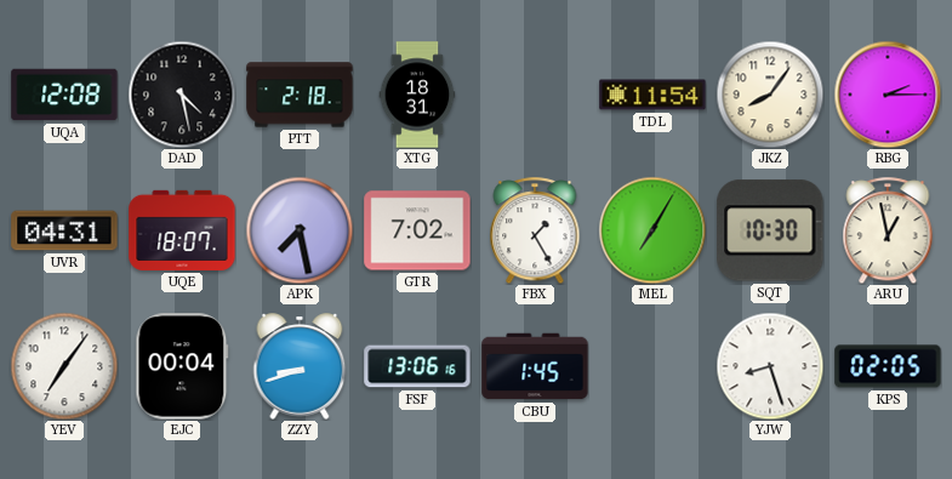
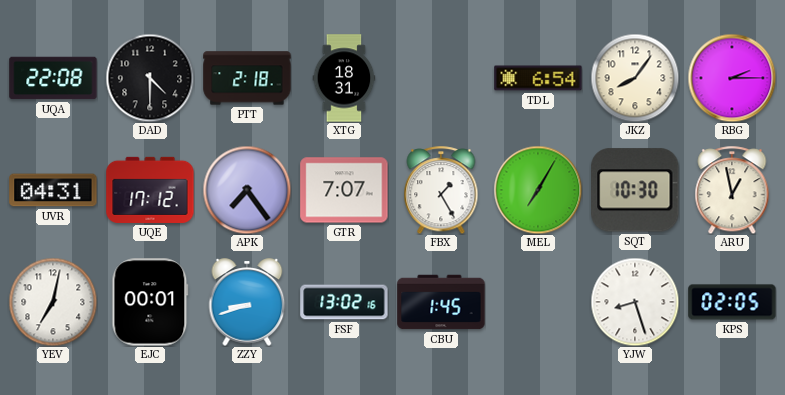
UQA: 12:08 -> 22:08 (53, 78)
DAD: 4:28 -> 4:30 (150, 78)
TDL: 11:54 -> 6:54 (538, 78)
UQE: 18:07 -> 17:12 (150, 190)
APK: 7:28 -> 7:24 (247, 190)
GTR: 7:02 -> 7:07 (344, 190)
YEV: 7:06 -> 7:02 (53, 302)
EJC: 00:04 -> 00:01 (150, 302)
FSF: 13:06 -> 13:02 (344, 302)
